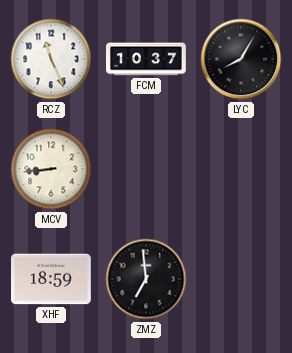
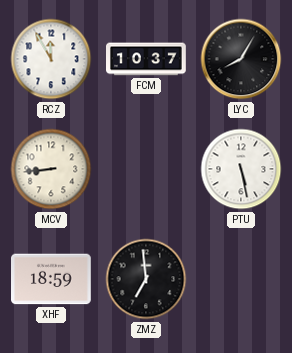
RCZ: 11:26 -> 11:55 (51, 59)
PTU: none -> 5:28 (241, 169)
